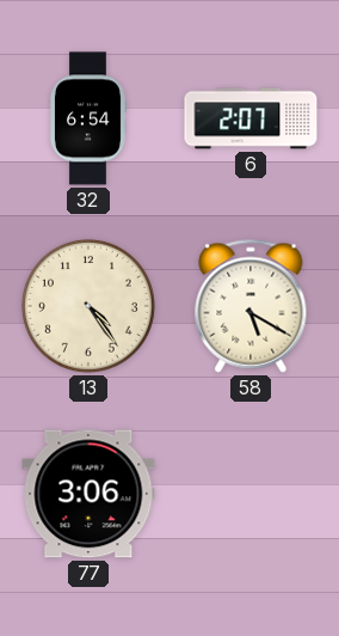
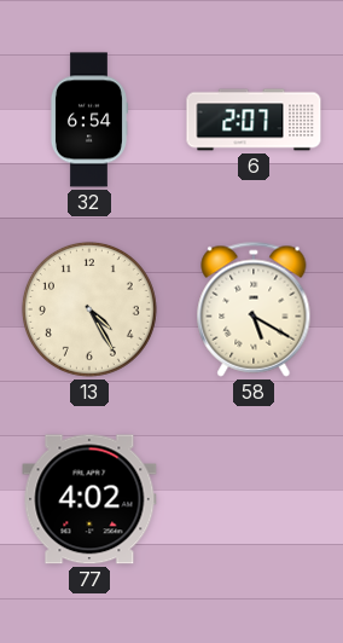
13: 4:24 -> 4:25 (89, 309)
77: 3:06 -> 4:02 (89, 499)
